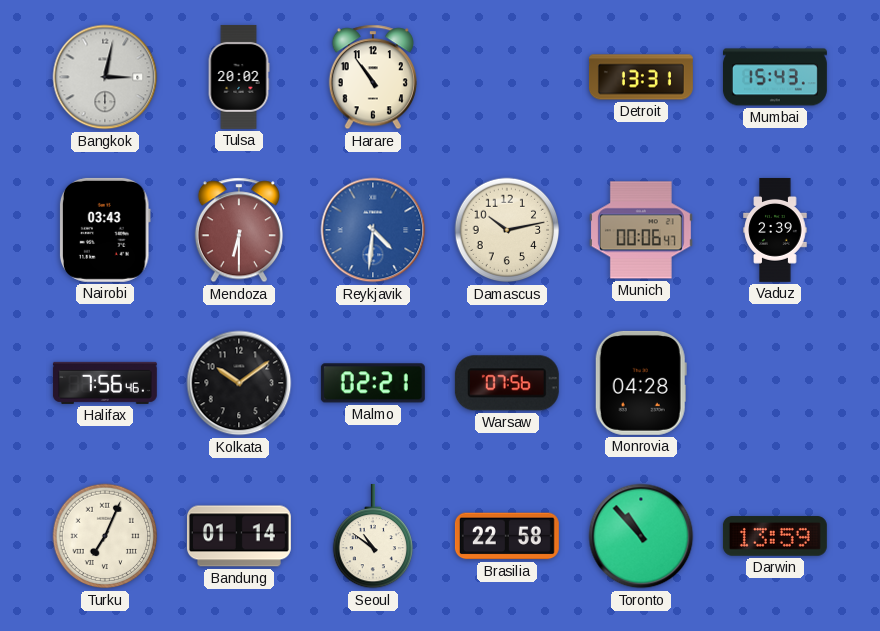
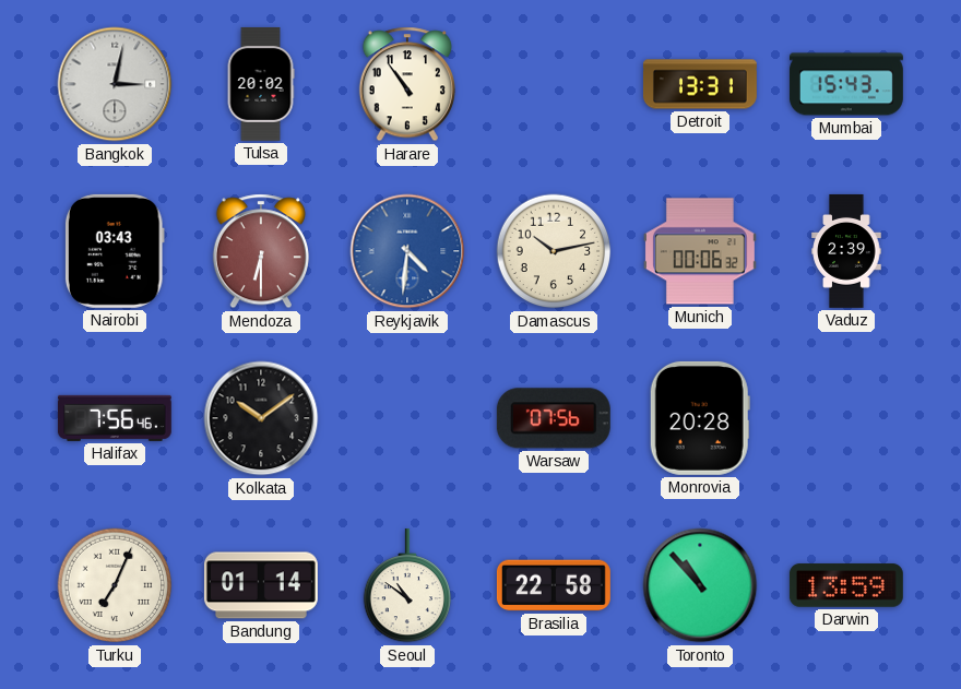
Munich: 00:06:47 -> 00:06:32 (700, 251)
Malmo: 02:21 -> none (373, 383)
Monrovia: 04:28 -> 20:28 (700, 418)
